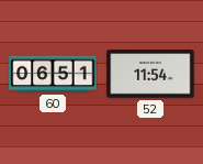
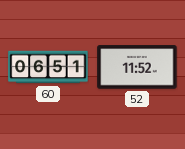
52: 11:54 -> 11:52 (137, 67)
